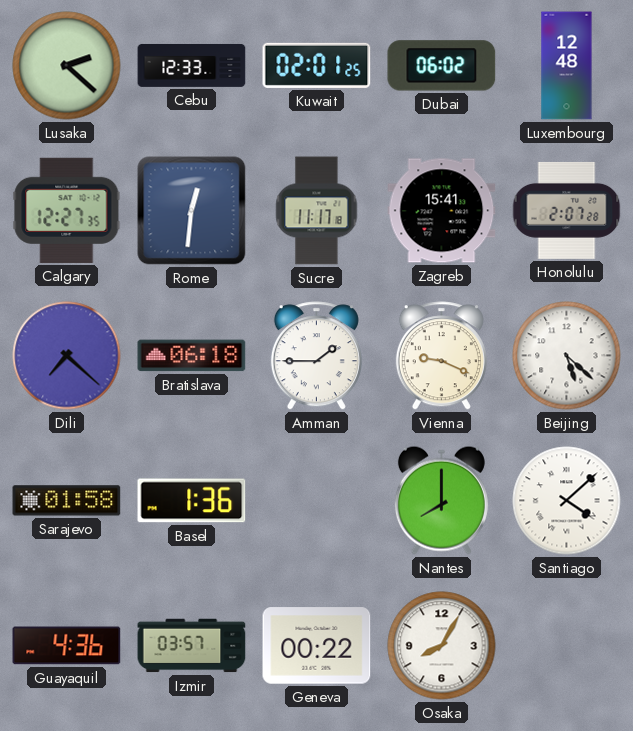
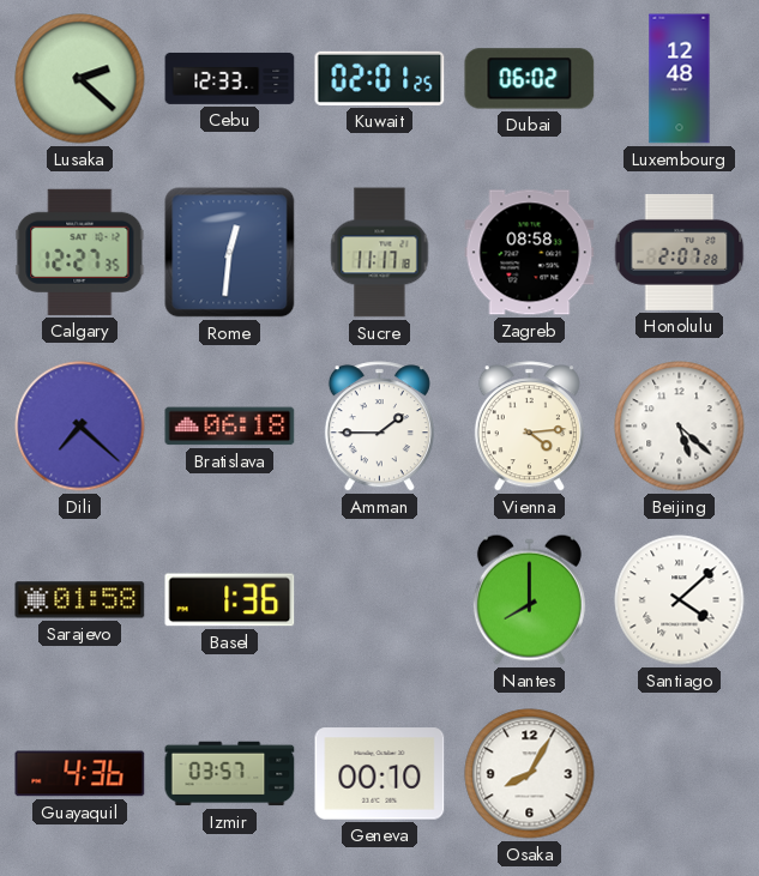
Zagreb: 15:41 -> 08:58 (530, 253)
Vienna: 9:19 -> 4:14 (529, 427)
Geneva: 00:22 -> 00:10 (380, 774)
